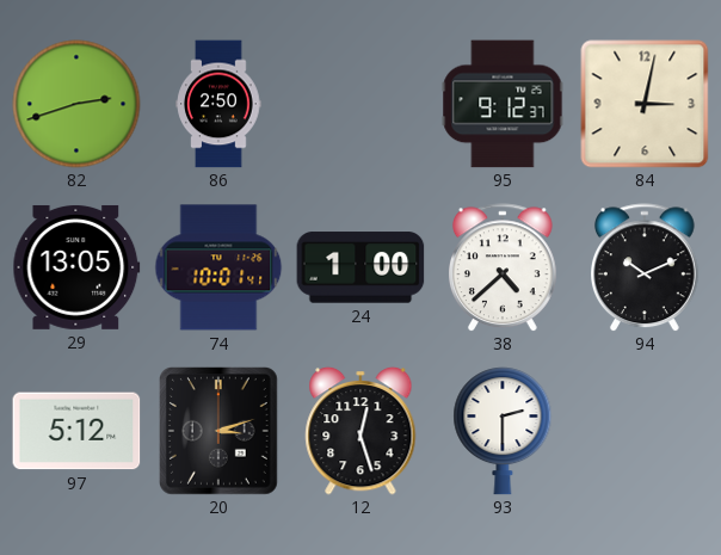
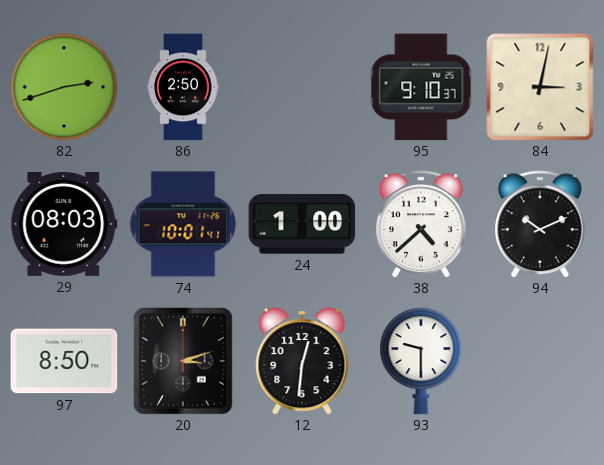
95: 9:12 -> 9:10 (421, 87)
29: 13:05 -> 08:03 (64, 224)
97: 5:12 -> 8:50 (64, 361)
12: 12:27 -> 12:31 (302, 361)
93: 2:30 -> 9:30 (421, 362)
